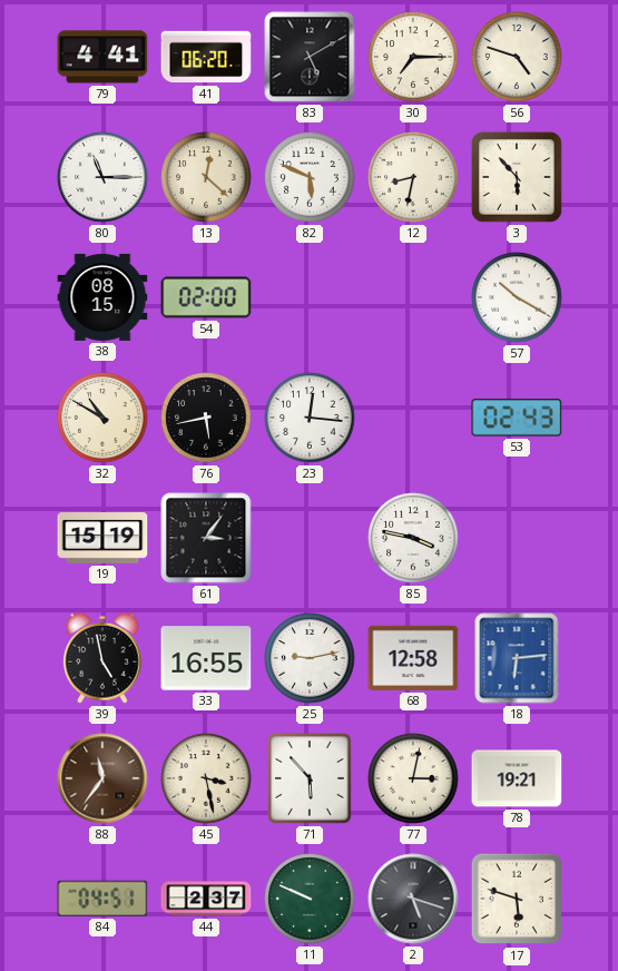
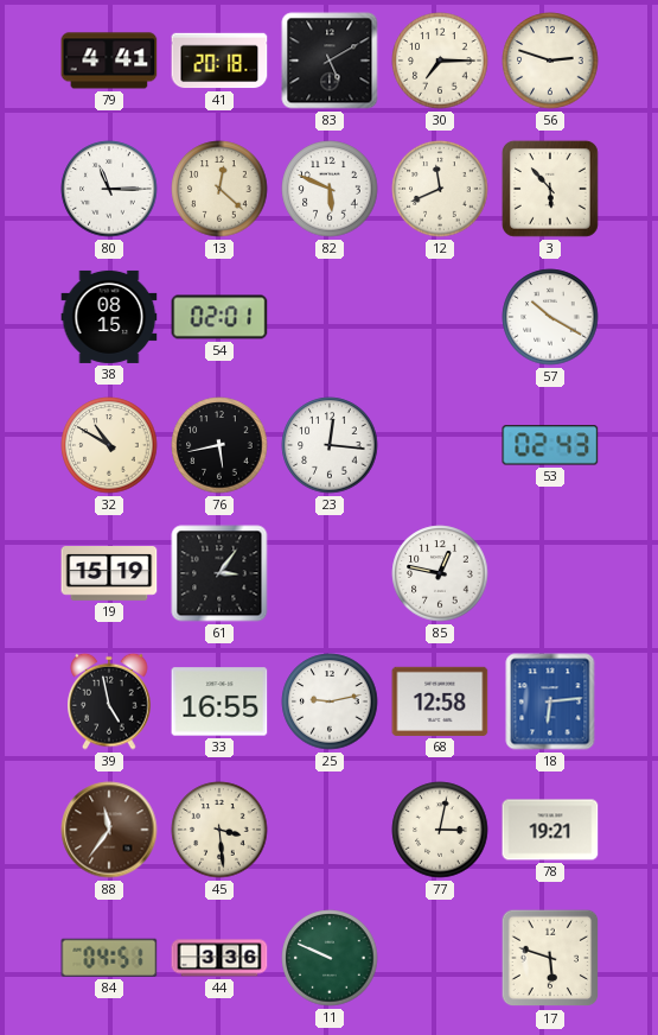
41: 06:20 -> 20:18 (219, 61)
56: 4:48 -> 2:48 (550, 61)
12: 8:32 -> 11:41 (440, 189)
54: 02:00 -> 02:01 (219, 317)
85: 3:47 -> 12:47 (440, 573)
45: 3:28 -> 3:29 (219, 830)
71: 5:53 -> none (310, 778)
44: 2:37 -> 3:36 (219, 958)
2: 5:18 -> none (413, 899)
